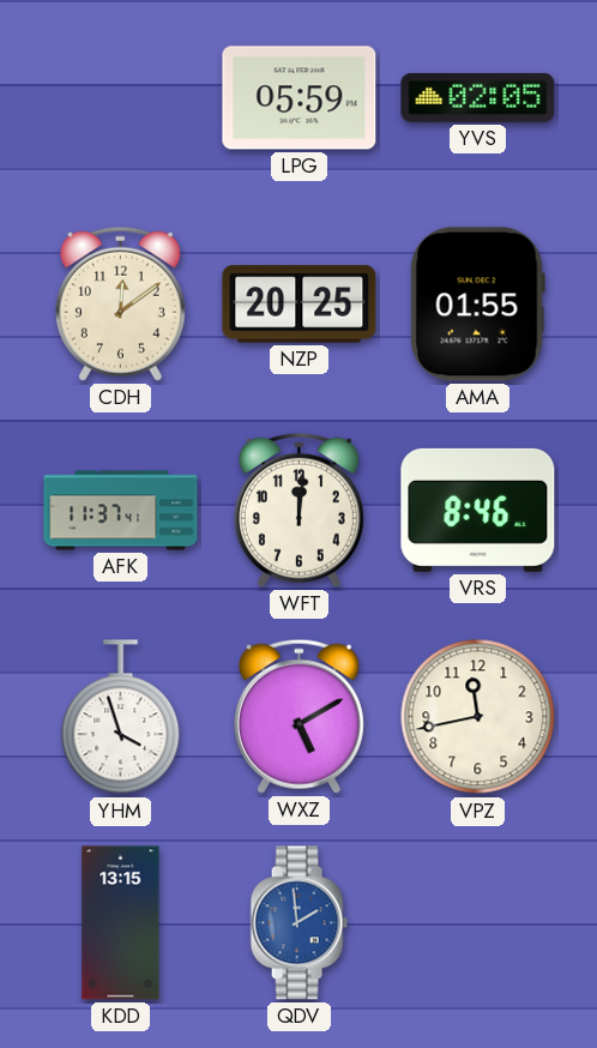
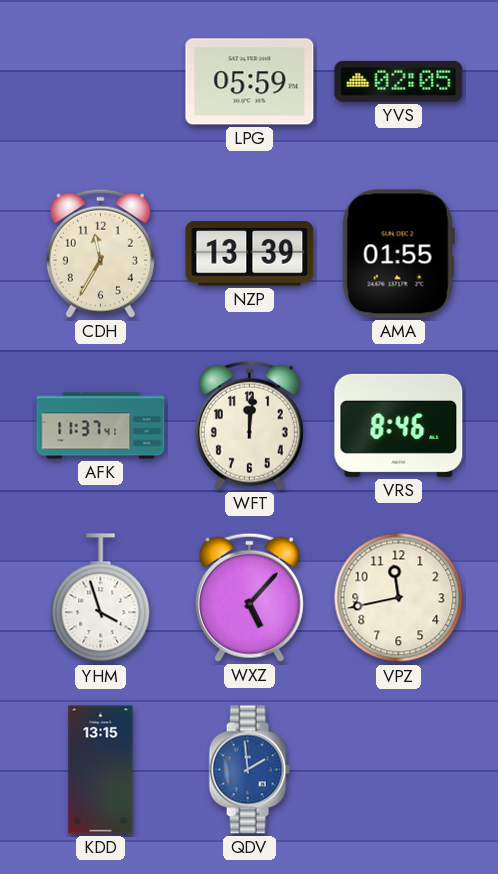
CDH: 12:09 -> 11:35 (100, 253)
NZP: 20:25 -> 13:39 (250, 254)
WXZ: 5:10 -> 5:07 (249, 597)
